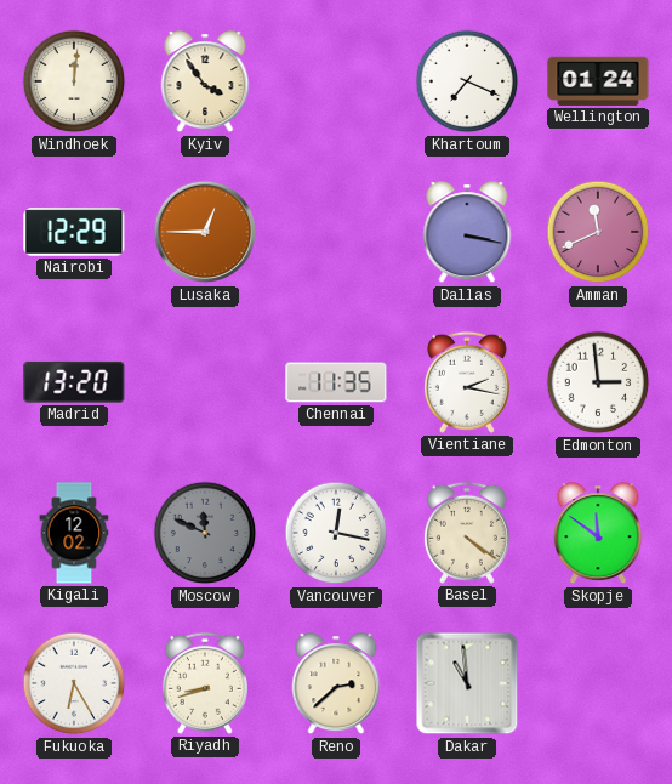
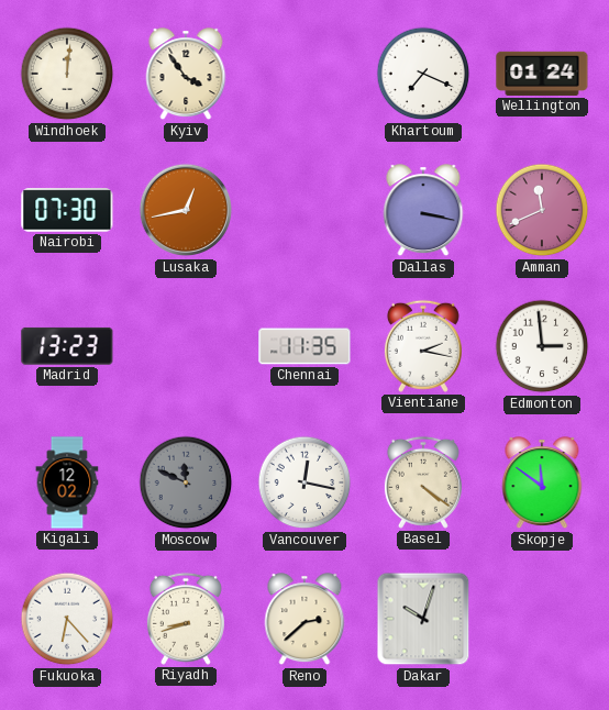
Nairobi: 12:29 -> 07:30 (67, 210)
Lusaka: 12:45 -> 12:43 (186, 210)
Madrid: 13:20 -> 13:23 (67, 346)
Fukuoka: 6:25 -> 6:23 (67, 619)
Dakar: 10:59 -> 10:03 (423, 619)
